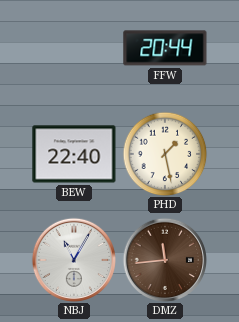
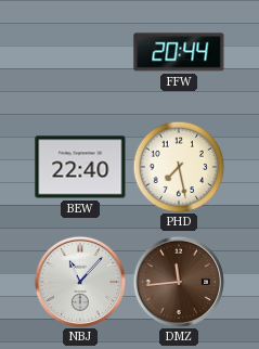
PHD: 1:28 -> 7:28 (179, 167)
NBJ: 11:05 -> 11:07 (79, 281)
